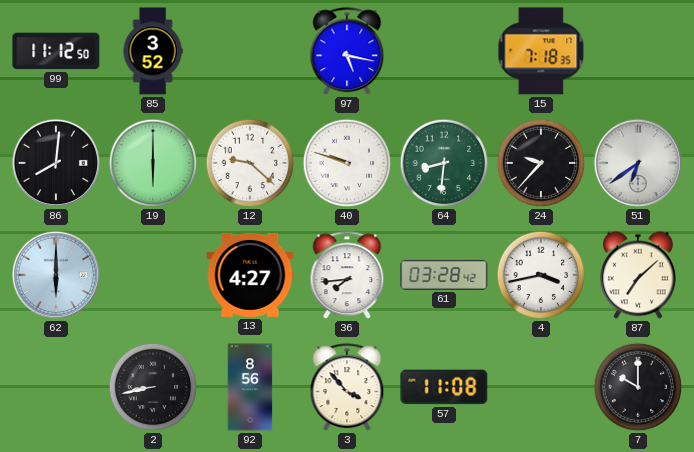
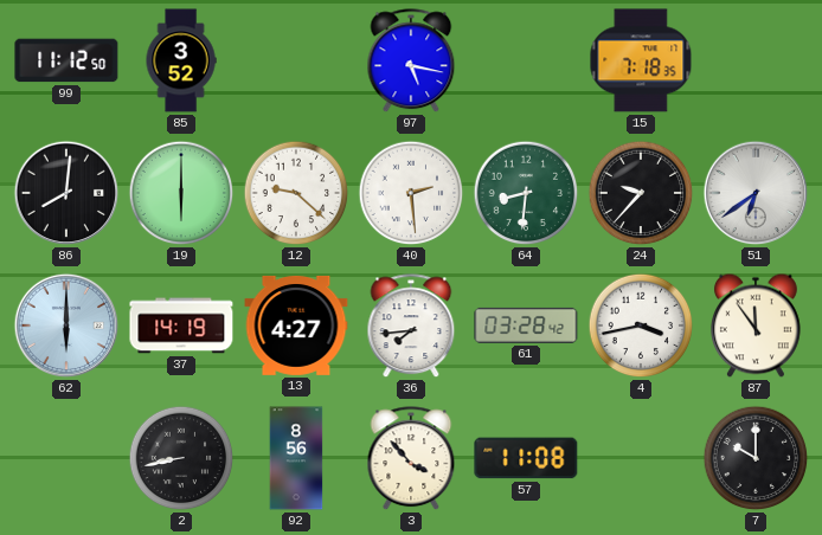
40: 9:48 -> 2:29 (411, 193)
37: none -> 14:19 (181, 325)
87: 7:08 -> 11:54 (756, 325)
